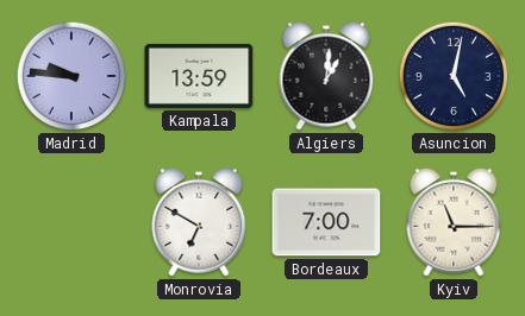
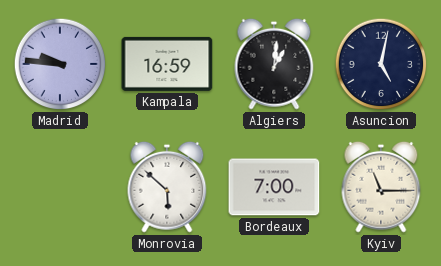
Kampala: 13:59 -> 16:59 (167, 64)
Monrovia: 6:50 -> 5:52 (167, 187)
